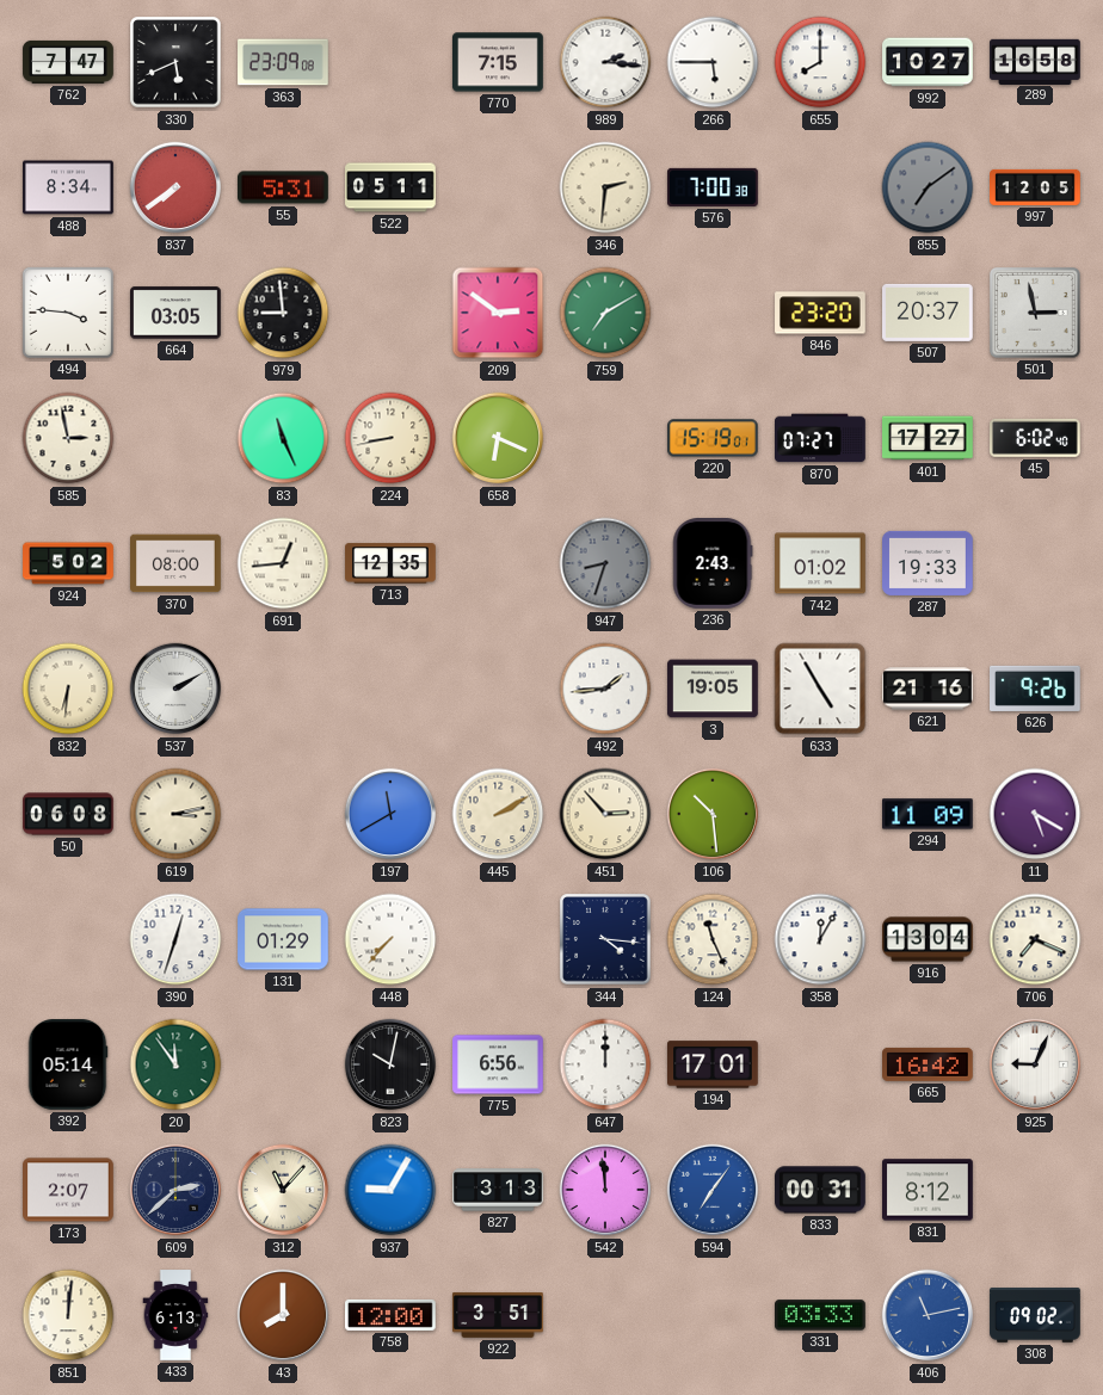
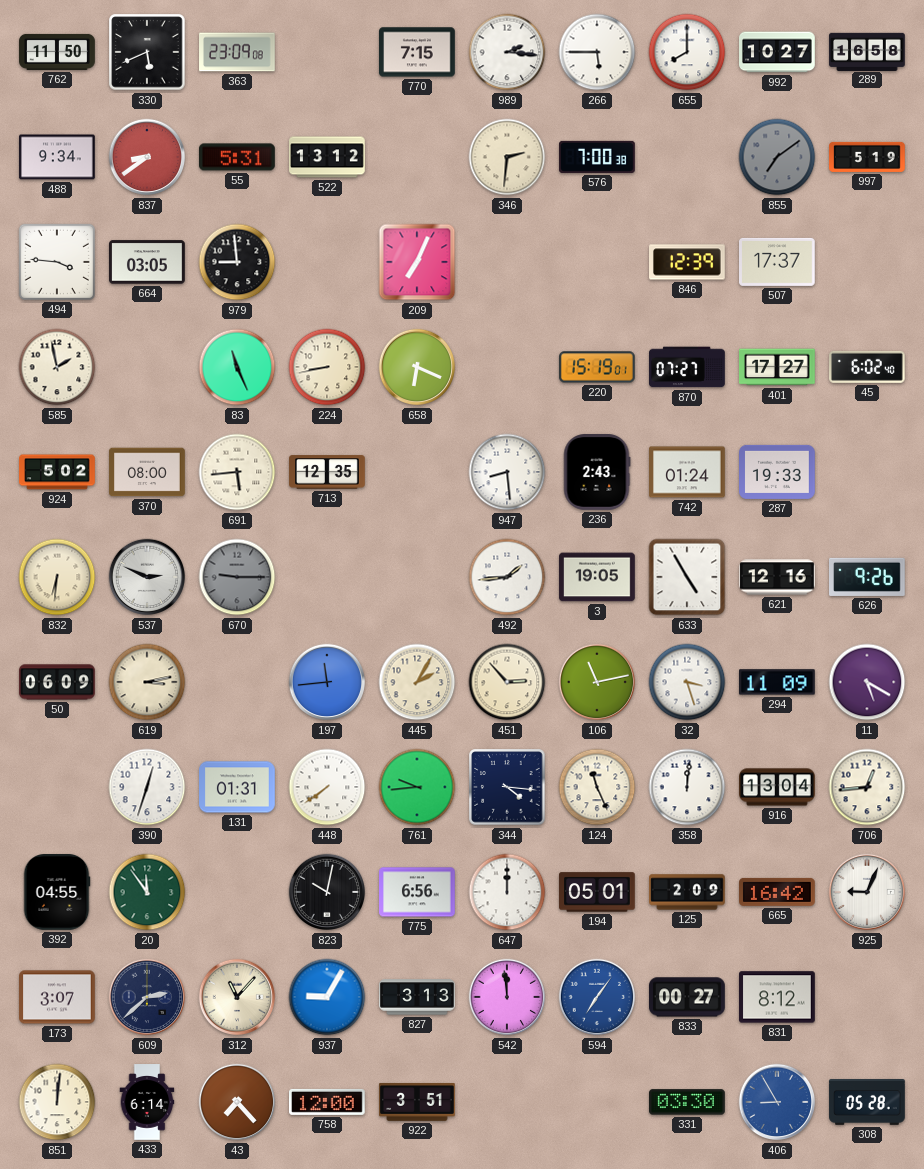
762: 7:47 -> 11:50 (57, 52)
488: 8:34 -> 9:34 (58, 157)
837: 7:39 -> 8:39 (147, 157)
522: 05:11 -> 13:12 (327, 157)
997: 12:05 -> 5:19 (867, 157)
209: 2:51 -> 7:04 (417, 262)
759: 7:10 -> none (605, 313)
846: 23:20 -> 12:39 (687, 262)
507: 20:37 -> 17:37 (778, 262)
501: 2:58 -> none (1036, 314)
585: 2:58 -> 1:58 (57, 367)
691: 12:44 -> 5:44 (237, 472)
947: 8:33 -> 8:29 (507, 472)
947 dial: grey -> white (507, 472)
742: 01:02 -> 01:24 (688, 472)
537: 2:10 -> 2:49 (147, 577)
670: none -> 9:15 (237, 577)
621: 21:16 -> 12:16 (777, 577)
50: 06:08 -> 06:09 (57, 682)
197: 11:40 -> 11:44 (327, 682)
445: 2:10 -> 2:05 (417, 682)
106: 10:29 -> 11:13 (597, 682)
32: none -> 3:27 (687, 682)
131: 01:29 -> 01:31 (237, 787)
448: 7:37 -> 7:39 (327, 787)
761: none -> 9:44 (417, 787)
358: 12:05 -> 12:01 (687, 787)
706: 7:19 -> 12:44 (867, 787)
392: 05:14 -> 04:55 (57, 893)
194: 17:01 -> 05:01 (598, 892)
125: none -> 2:09 (687, 892)
173: 2:07 -> 3:07 (58, 997)
833: 00:31 -> 00:27 (688, 997)
433: 6:13 -> 6:14 (147, 1102)
43: 8:00 -> 7:23 (237, 1102)
331: 03:33 -> 03:30 (688, 1102)
406: 11:13 -> 8:55 (777, 1102)
308: 09:02 -> 05:28 (867, 1103)
